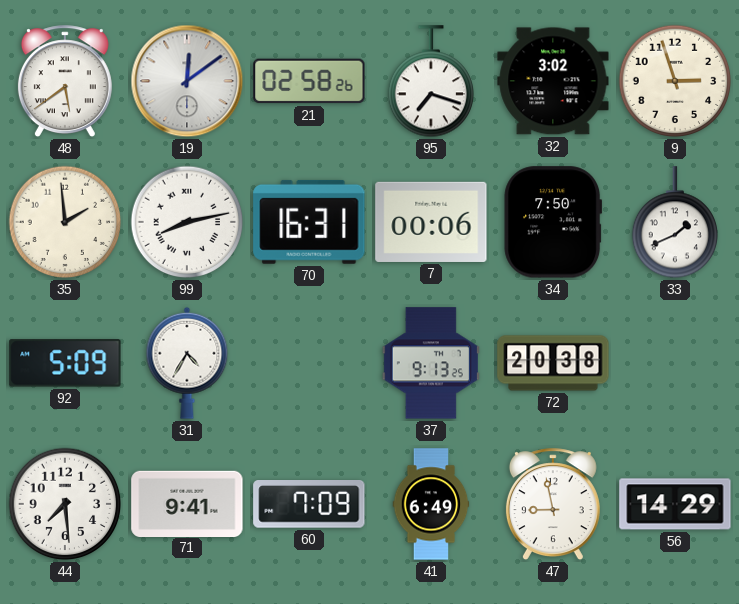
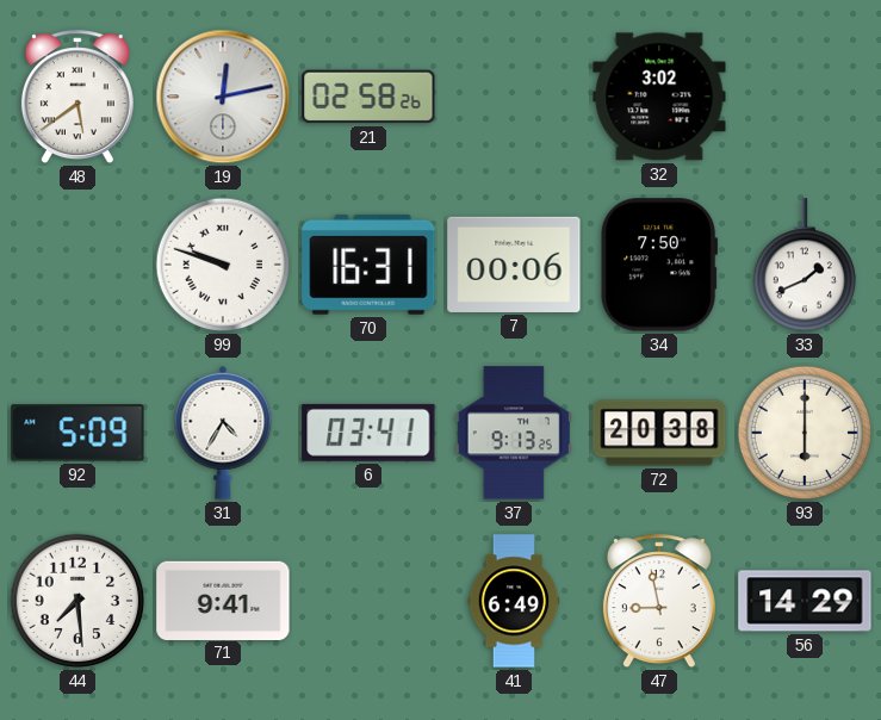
19: 12:09 -> 12:13 (223, 97)
95: 7:18 -> none (430, 82)
9: 2:57 -> none (675, 81)
35: 1:59 -> none (65, 222)
99: 8:13 -> 9:48 (223, 265)
6: none -> 03:41 (368, 433)
93: none -> 6:00 (805, 433)
60: 7:09 -> none (309, 505)
